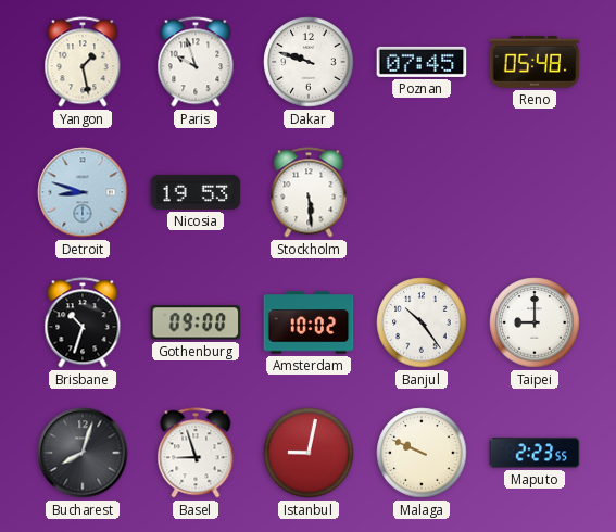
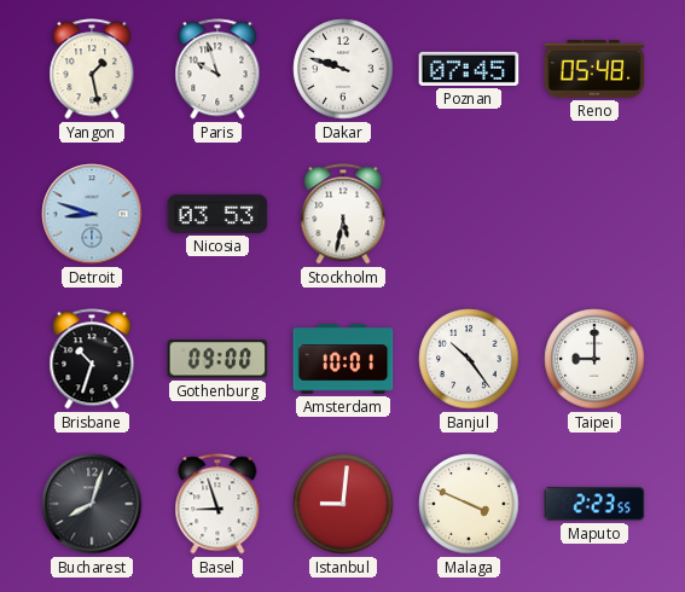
Nicosia: 19:53 -> 03:53 (217, 214)
Stockholm: 5:29 -> 5:32 (343, 214)
Amsterdam: 10:02 -> 10:01 (343, 359)
Istanbul: 9:02 -> 9:01 (343, 504)
Malaga: 9:49 -> 3:49 (469, 504)
